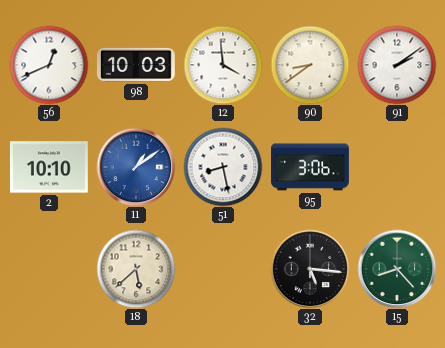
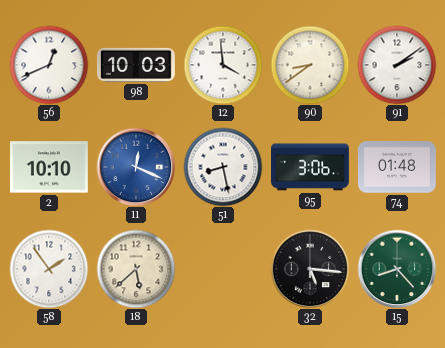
11: 1:09 -> 12:19 (136, 167)
74: none -> 01:48 (397, 167)
58: none -> 1:54 (49, 269)
